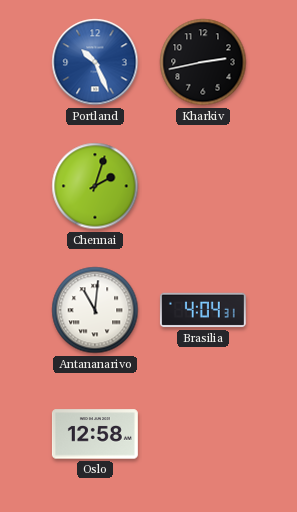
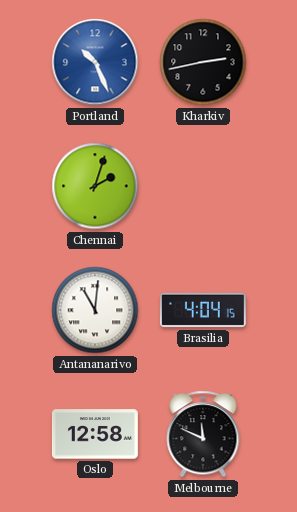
Brasilia: 4:04:31 -> 4:04:15 (203, 310)
Melbourne: none -> 11:49 (203, 434)
